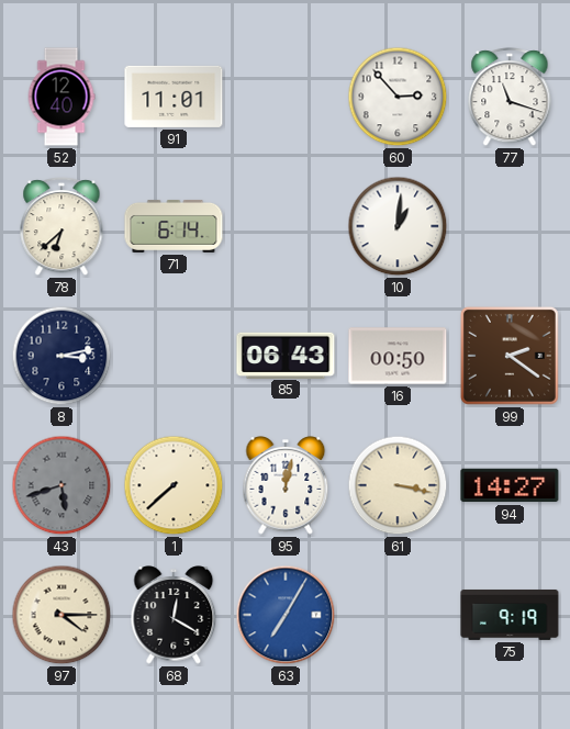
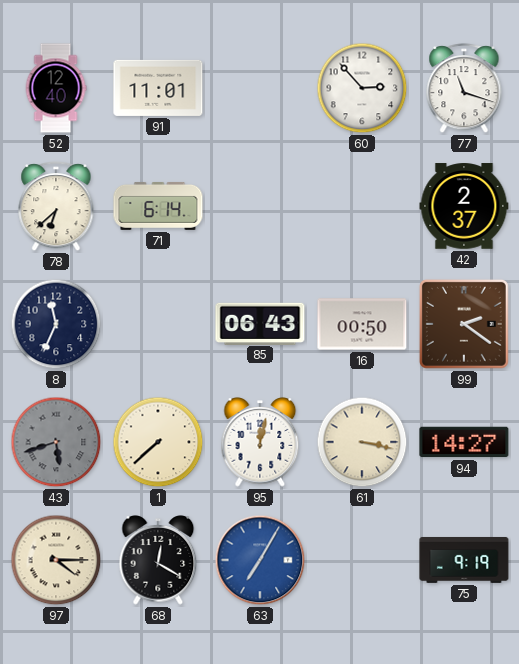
10: 1:01 -> none (398, 226)
42: none -> 2:37 (464, 206)
8: 3:13 -> 11:34 (56, 324)
